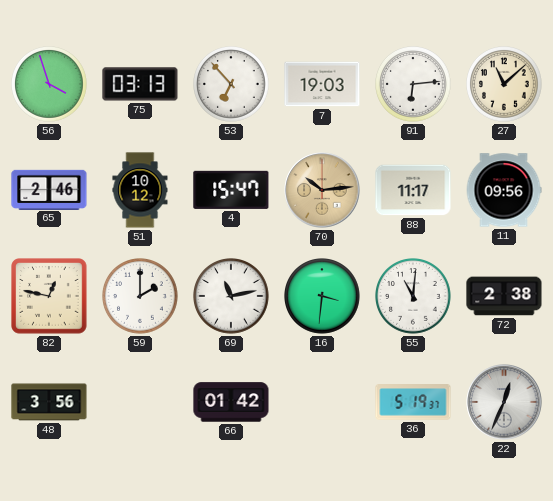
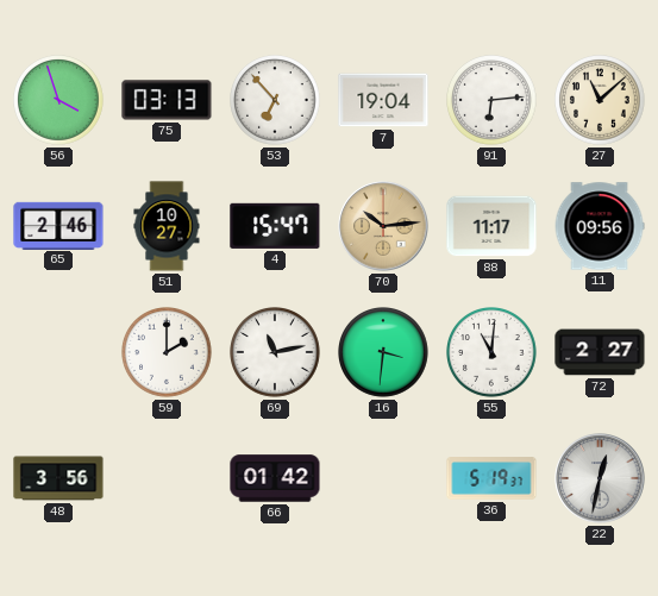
7: 19:03 -> 19:04 (383, 100)
51: 10:12 -> 10:27 (167, 226)
82: 12:47 -> none (49, 296)
72: 2:38 -> 2:27 (600, 352)
22: 12:34 -> 12:32 (600, 478)
